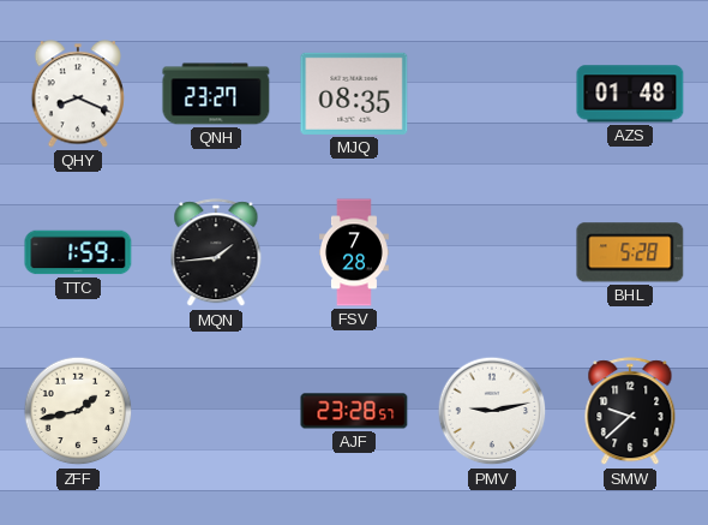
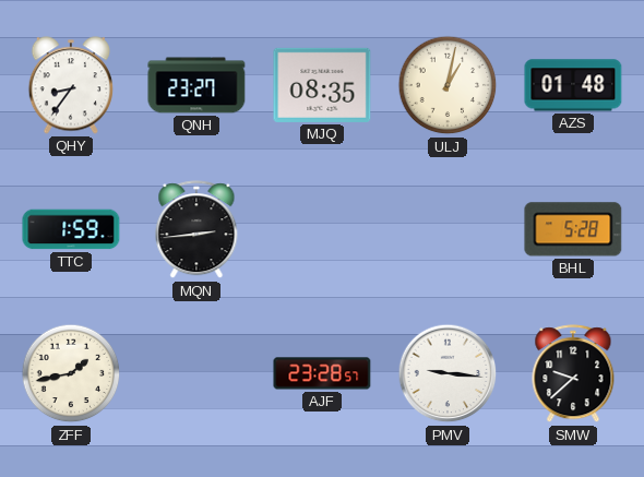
QHY: 8:19 -> 8:36 (70, 85)
ULJ: none -> 1:02 (448, 85)
MQN: 1:44 -> 2:44 (196, 230)
FSV: 7:28 -> none (355, 252)
PMV: 9:13 -> 9:16 (448, 373)
